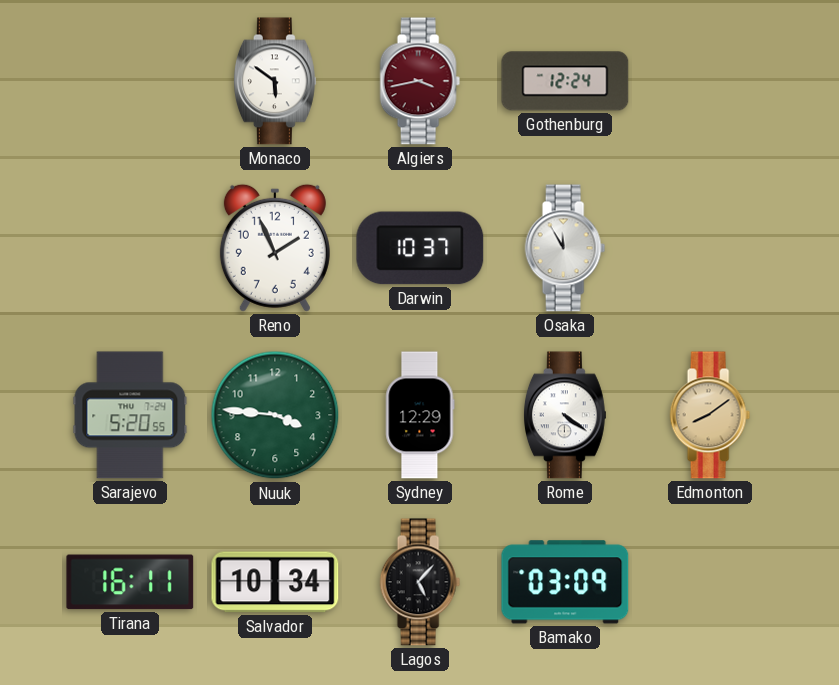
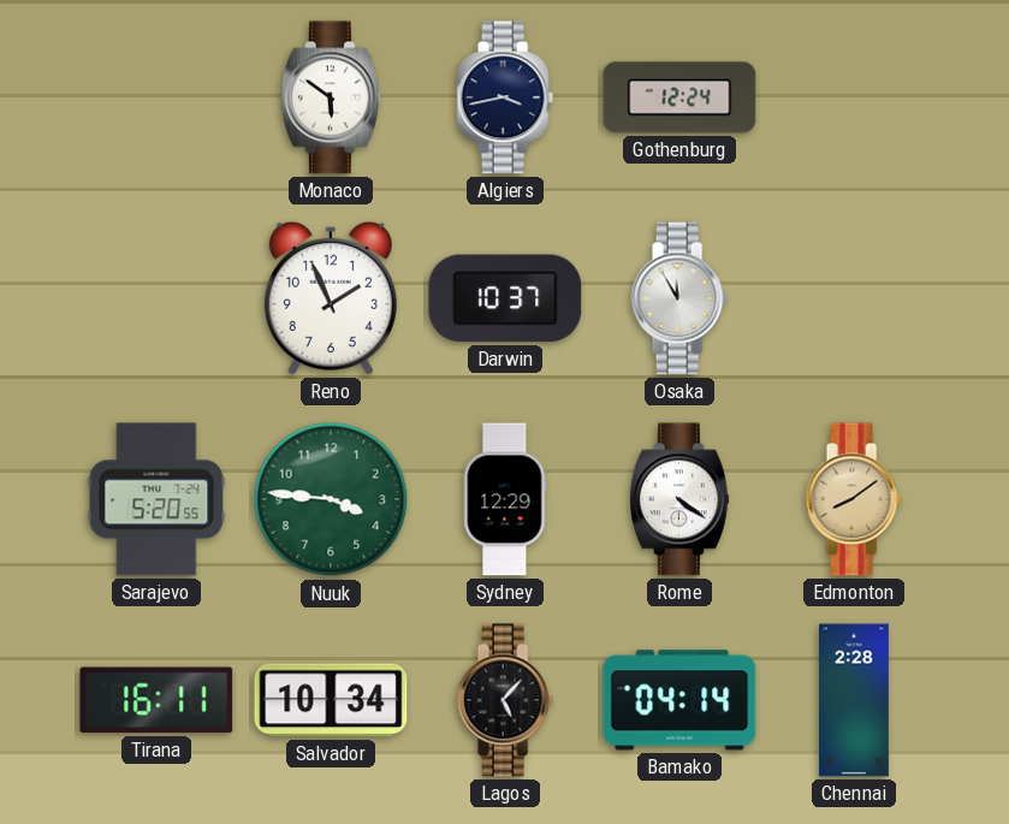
Algiers dial: burgundy -> navy (505, 97)
Bamako: 03:09 -> 04:14 (679, 700)
Chennai: none -> 2:28 (855, 700)
